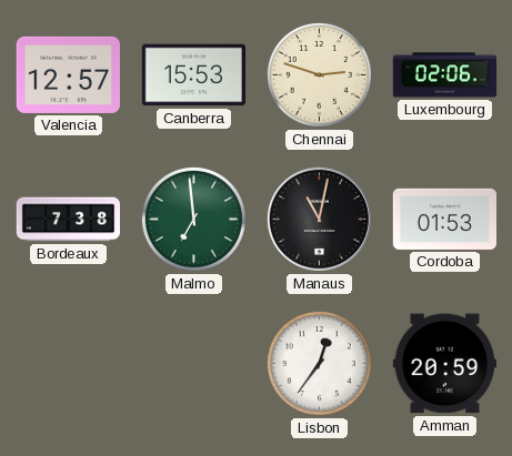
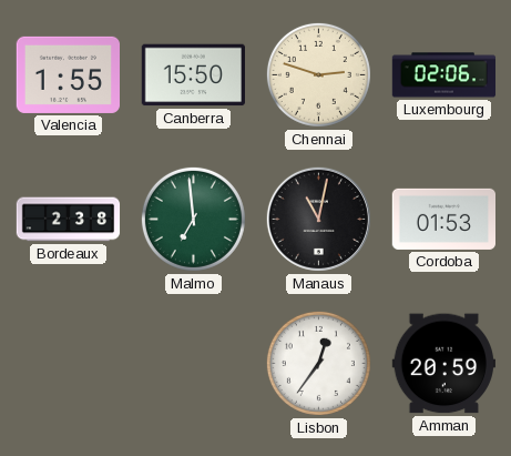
Valencia: 12:57 -> 1:55 (68, 74)
Canberra: 15:53 -> 15:50 (193, 75)
Bordeaux: 7:38 -> 2:38 (69, 220)
